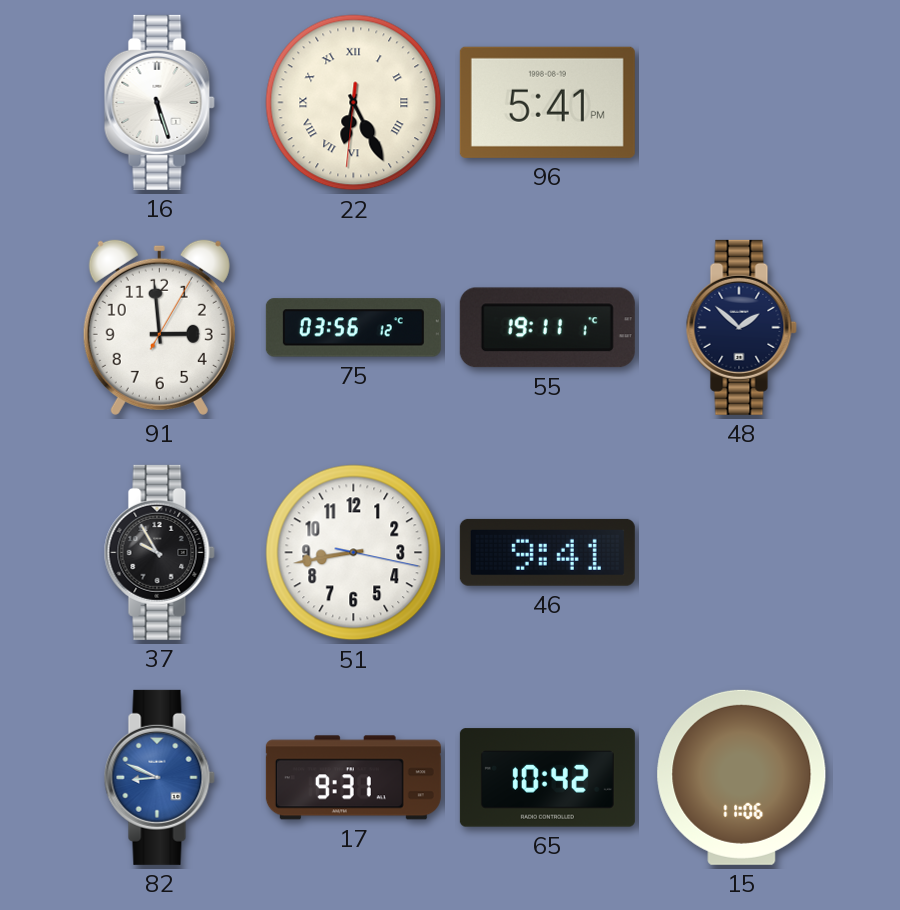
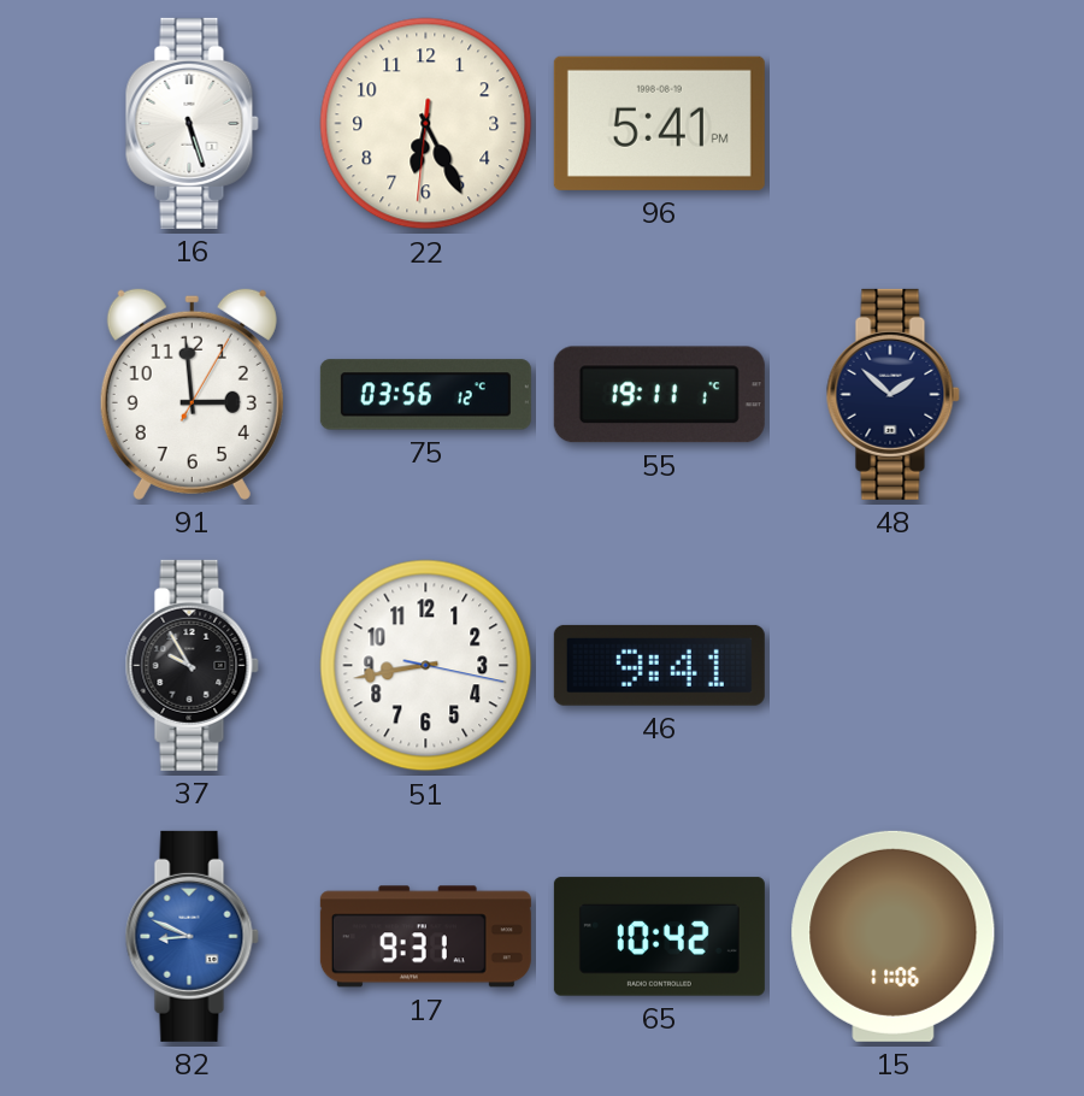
22 numerals: Roman -> Arabic (426, 124)
